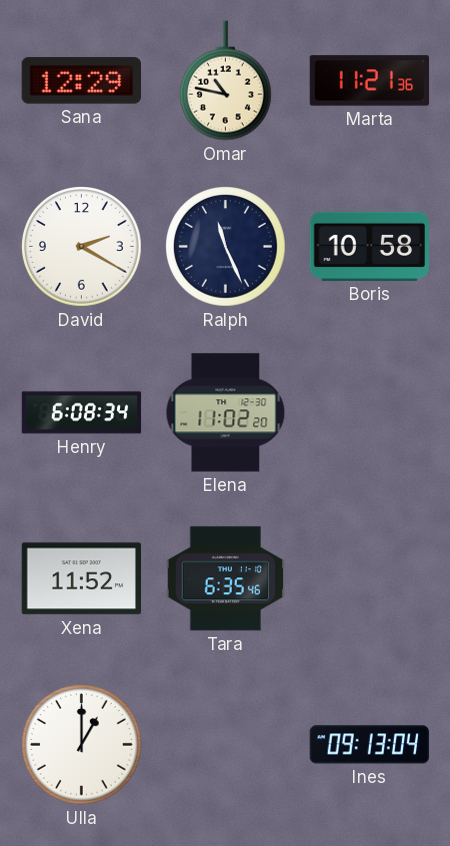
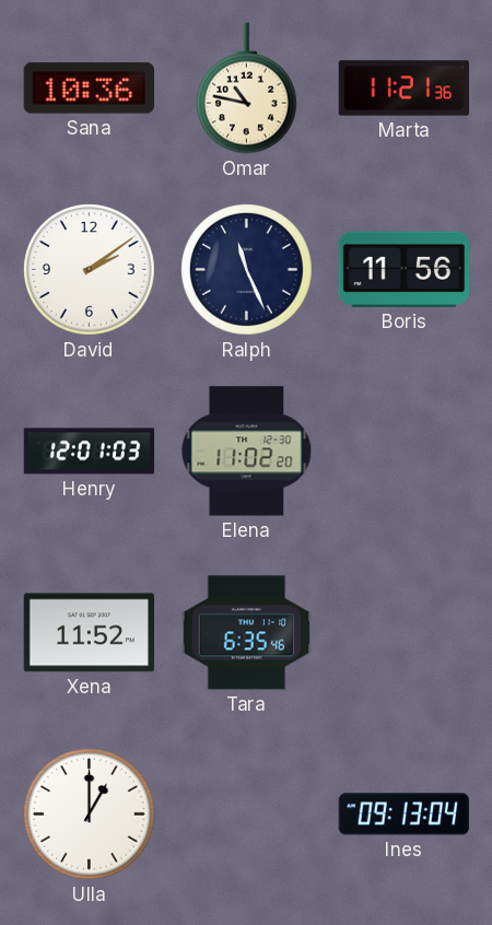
Sana: 12:29 -> 10:36 (89, 89)
David: 2:20 -> 2:09 (90, 270)
Boris: 10:58 -> 11:56 (403, 269)
Henry: 6:08 -> 12:01 (90, 452)
